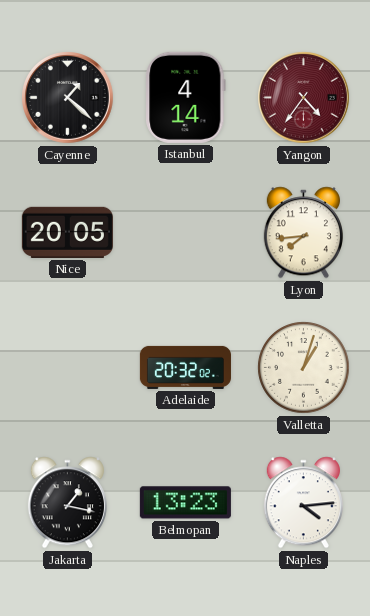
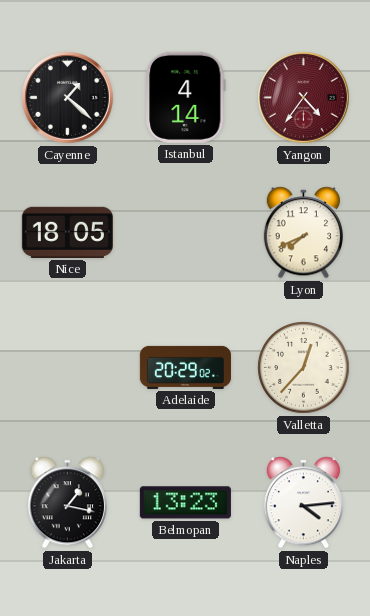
Nice: 20:05 -> 18:05 (67, 232)
Lyon: 7:44 -> 7:41 (303, 233)
Adelaide: 20:32 -> 20:29 (185, 367)
Valletta: 1:03 -> 12:37 (304, 368)
